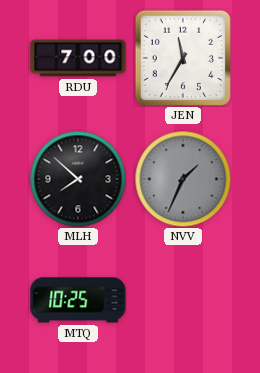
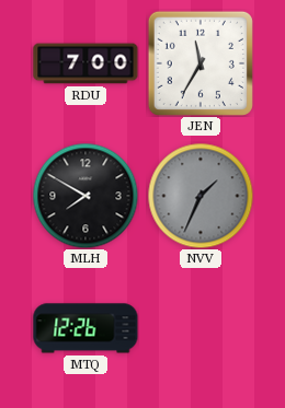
MLH: 7:52 -> 7:50 (86, 196)
MTQ: 10:25 -> 12:26 (86, 328)
